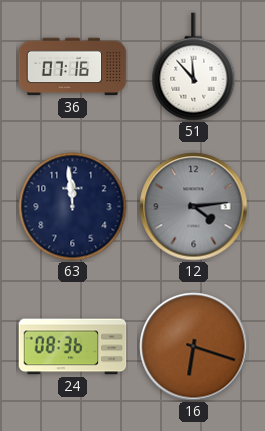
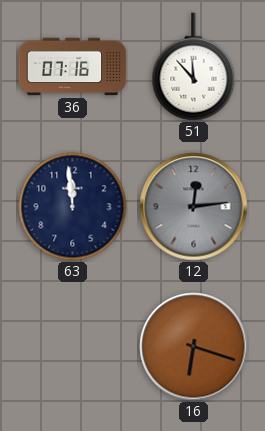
12: 4:14 -> 12:14 (194, 207)
24: 08:36 -> none (73, 347)
